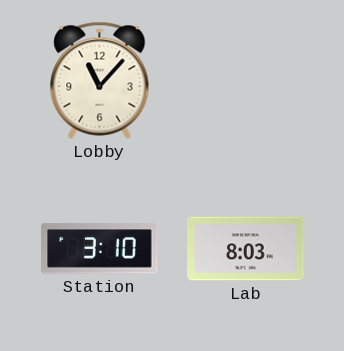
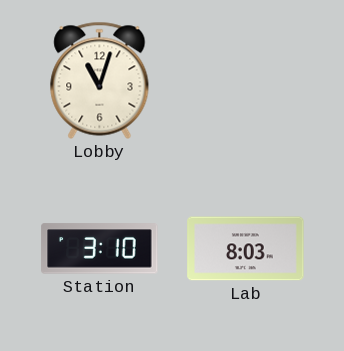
Lobby: 11:07 -> 11:03 (100, 80)
